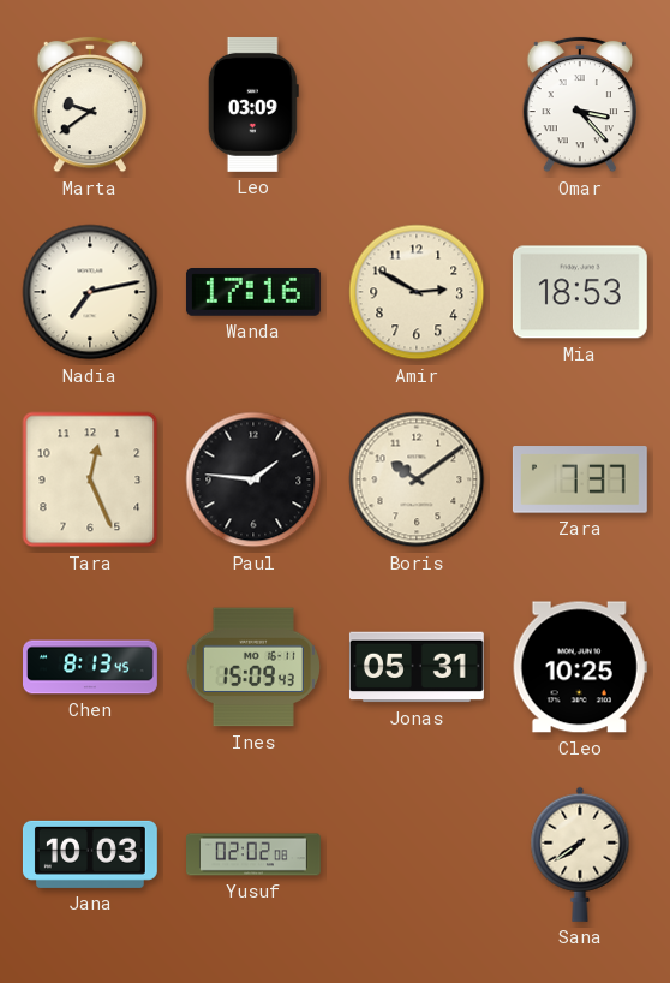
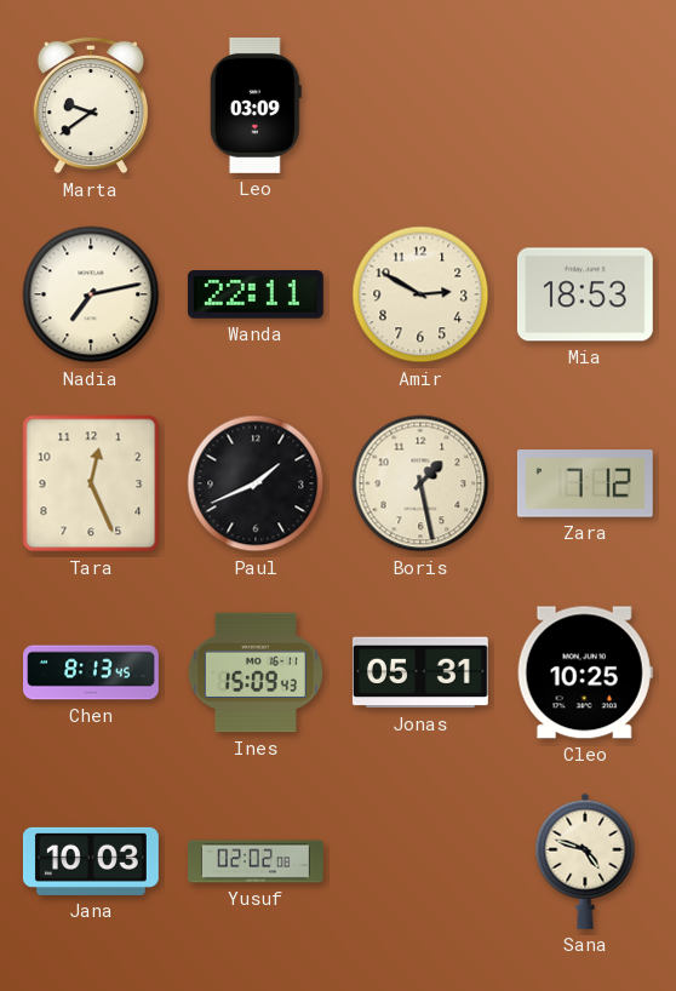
Omar: 3:23 -> none (579, 105)
Wanda: 17:16 -> 22:11 (256, 296)
Paul: 1:46 -> 1:41 (256, 483)
Boris: 10:09 -> 1:28 (420, 483)
Zara: 7:37 -> 7:12 (585, 483)
Sana: 7:39 -> 4:48 (585, 861)
